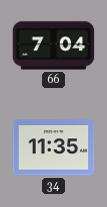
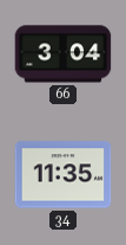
66: 7:04 -> 3:04 (62, 54)
